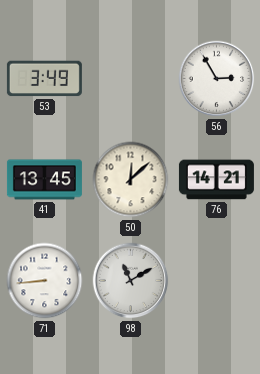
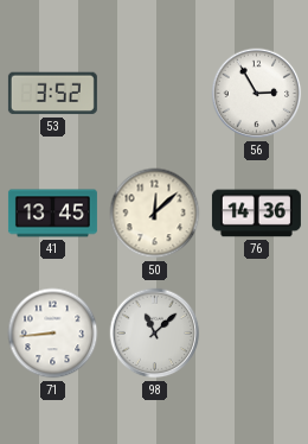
53: 3:49 -> 3:52 (52, 94)
76: 14:21 -> 14:36 (256, 214)
98: 11:10 -> 11:08 (155, 334)
